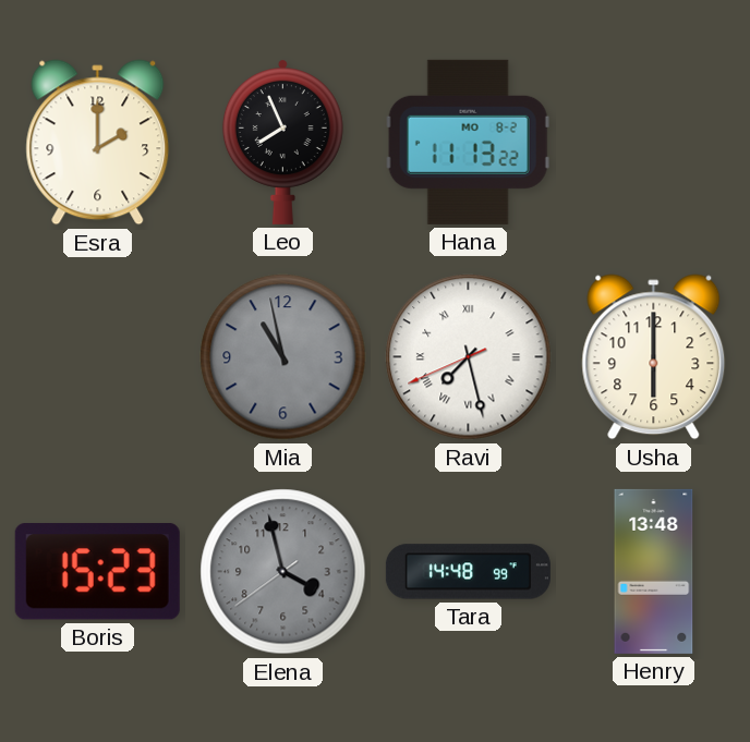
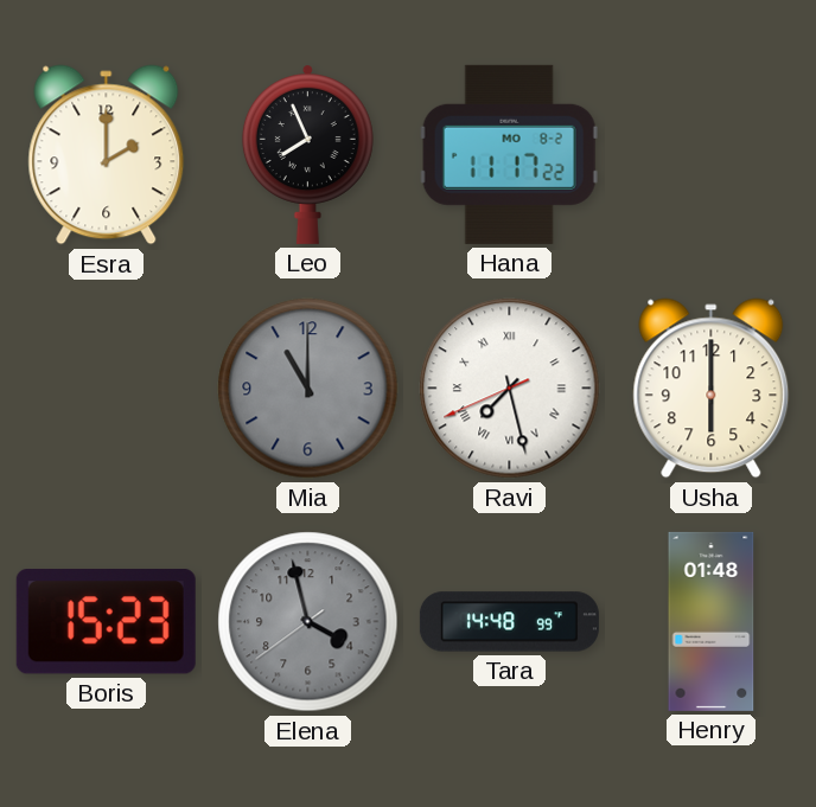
Hana: 11:13 -> 11:17 (509, 154)
Mia: 10:58 -> 11:00 (308, 389)
Henry: 13:48 -> 01:48 (712, 621)
